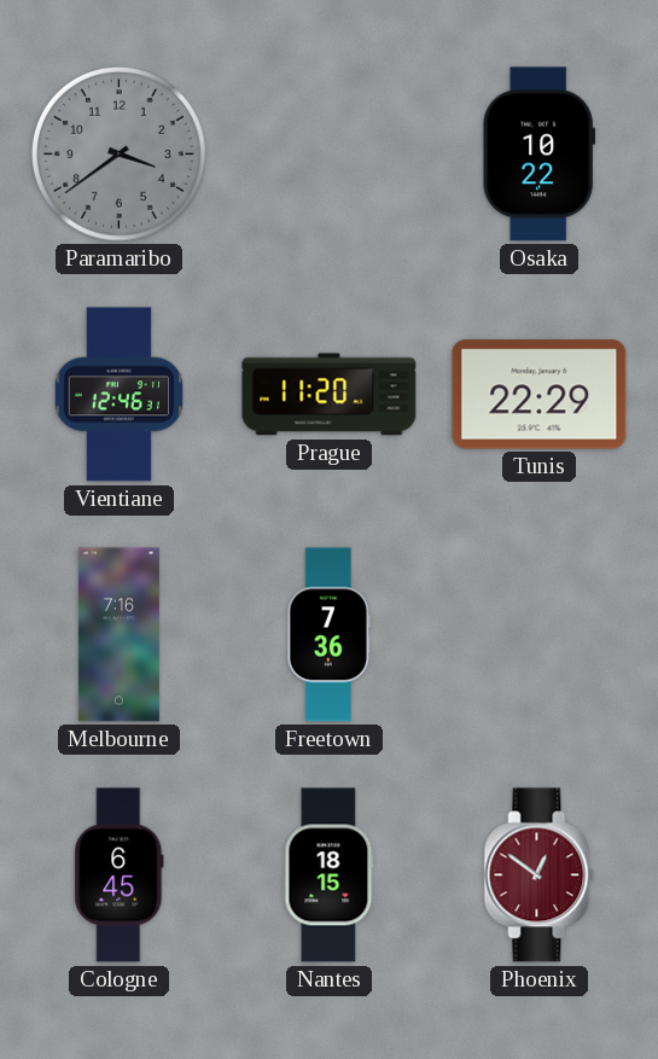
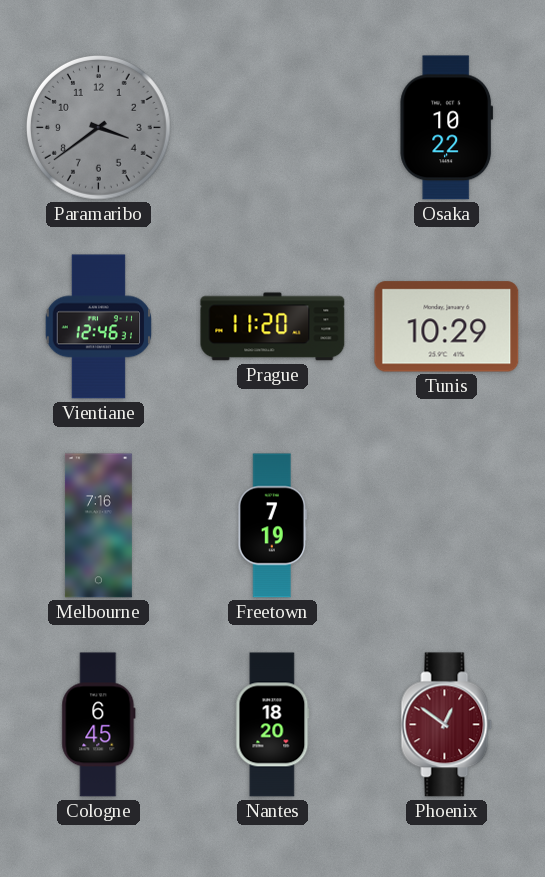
Tunis: 22:29 -> 10:29 (447, 327)
Freetown: 7:36 -> 7:19 (272, 526)
Nantes: 18:15 -> 18:20 (273, 725)
